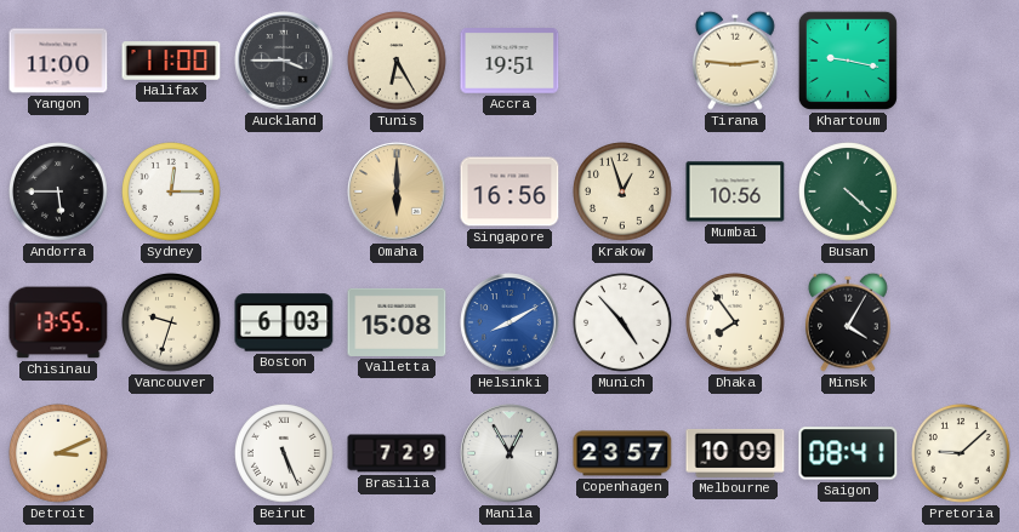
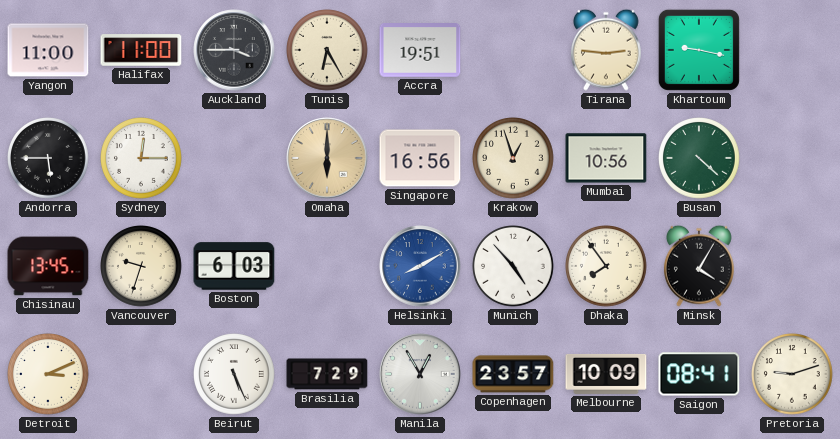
Chisinau: 13:55 -> 13:45 (48, 266)
Valletta: 15:08 -> none (397, 322)
Pretoria: 9:08 -> 9:12 (792, 374)
